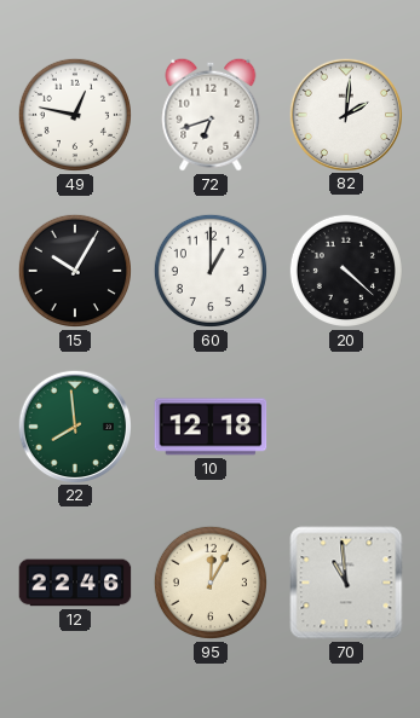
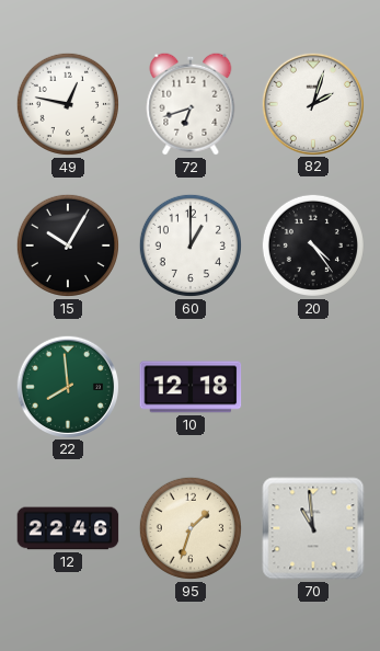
82: 2:01 -> 2:03 (312, 103)
20: 4:22 -> 4:24 (313, 245)
95: 12:05 -> 1:33 (191, 528)
